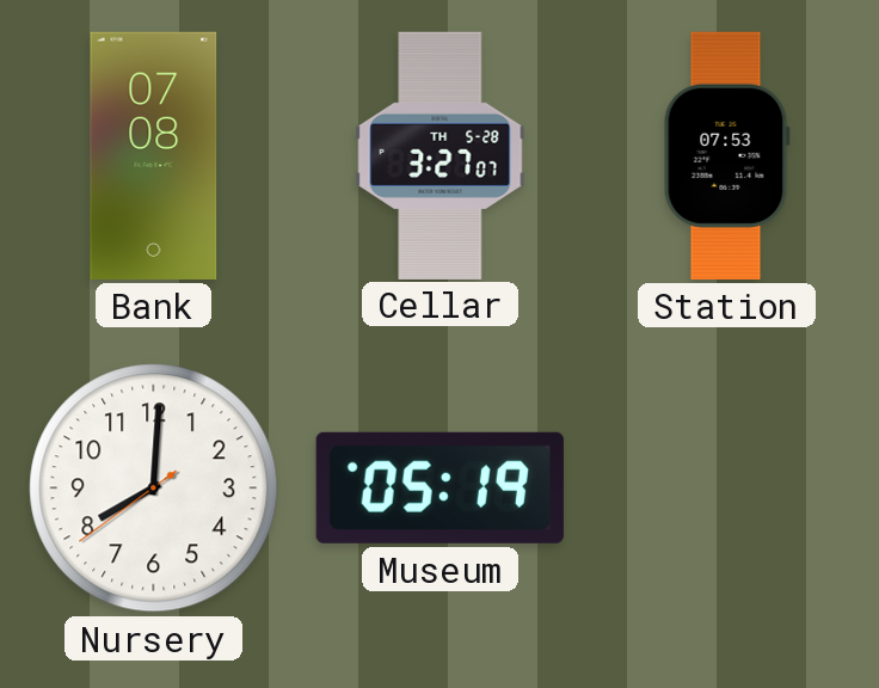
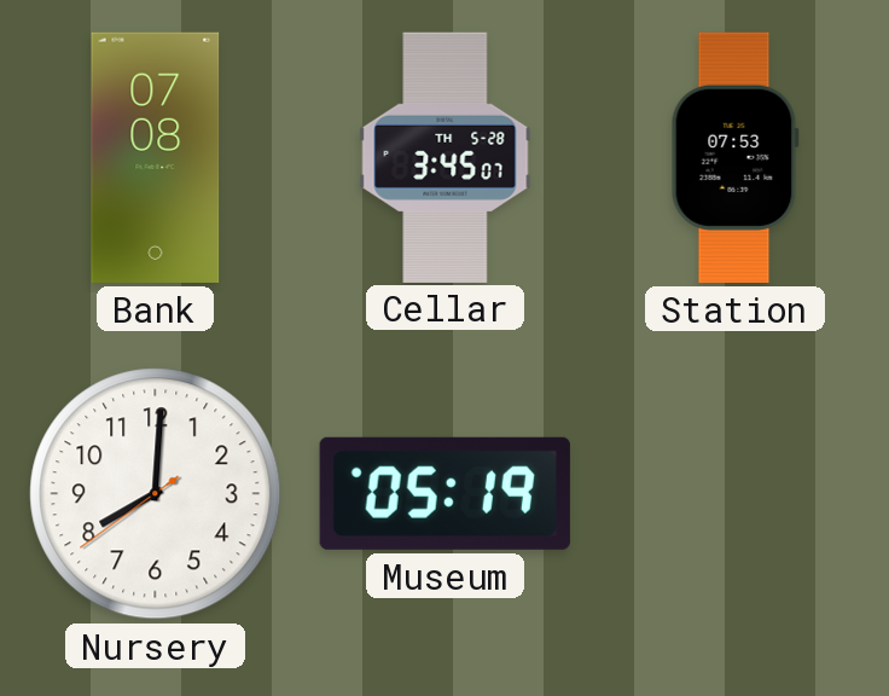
Cellar: 3:27 -> 3:45 (446, 157)
